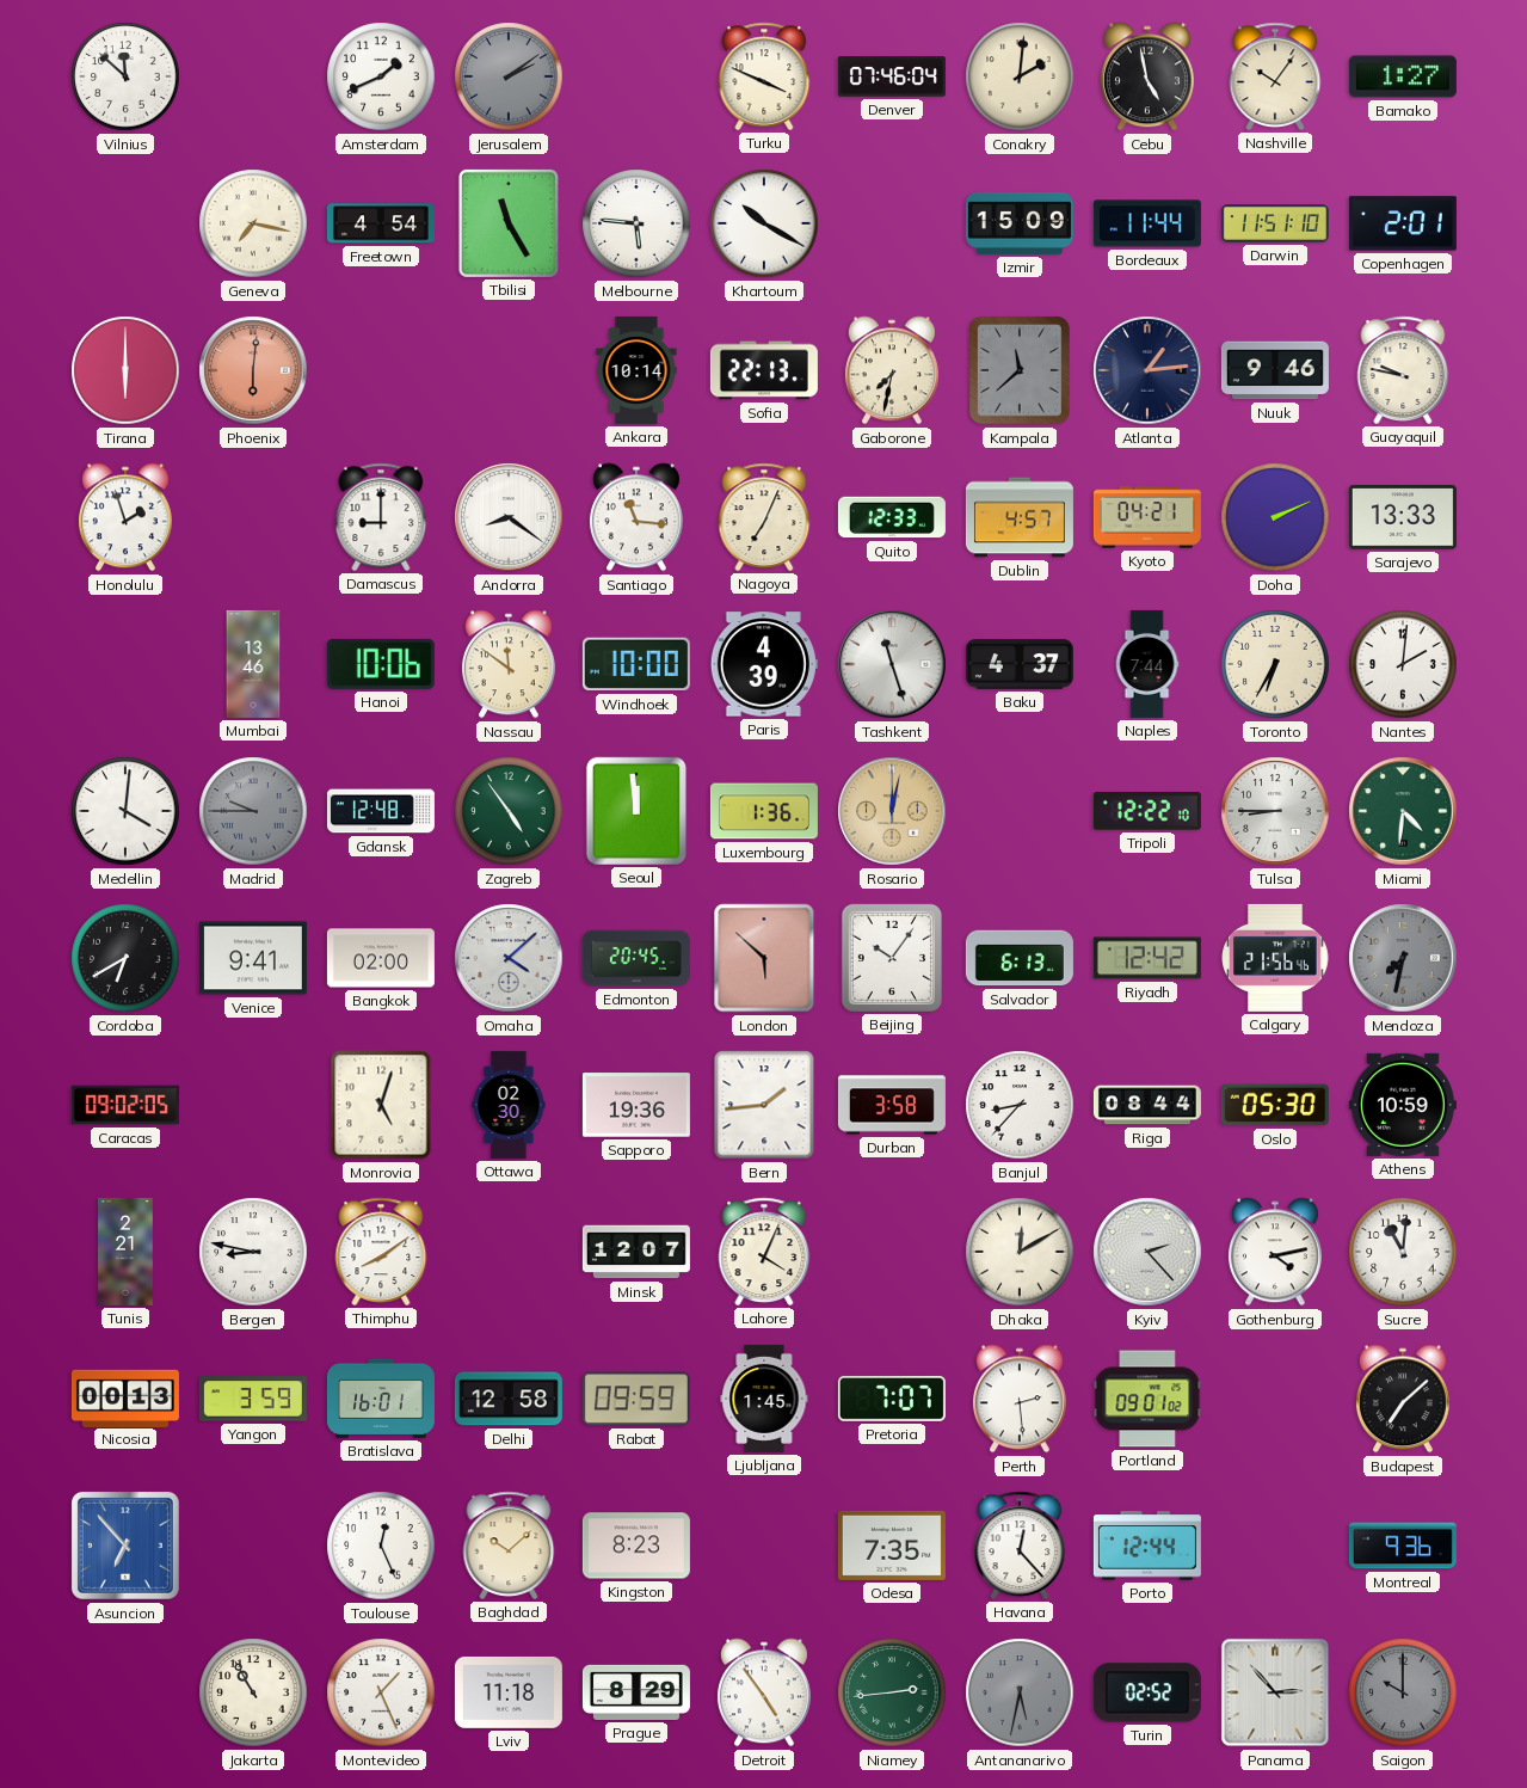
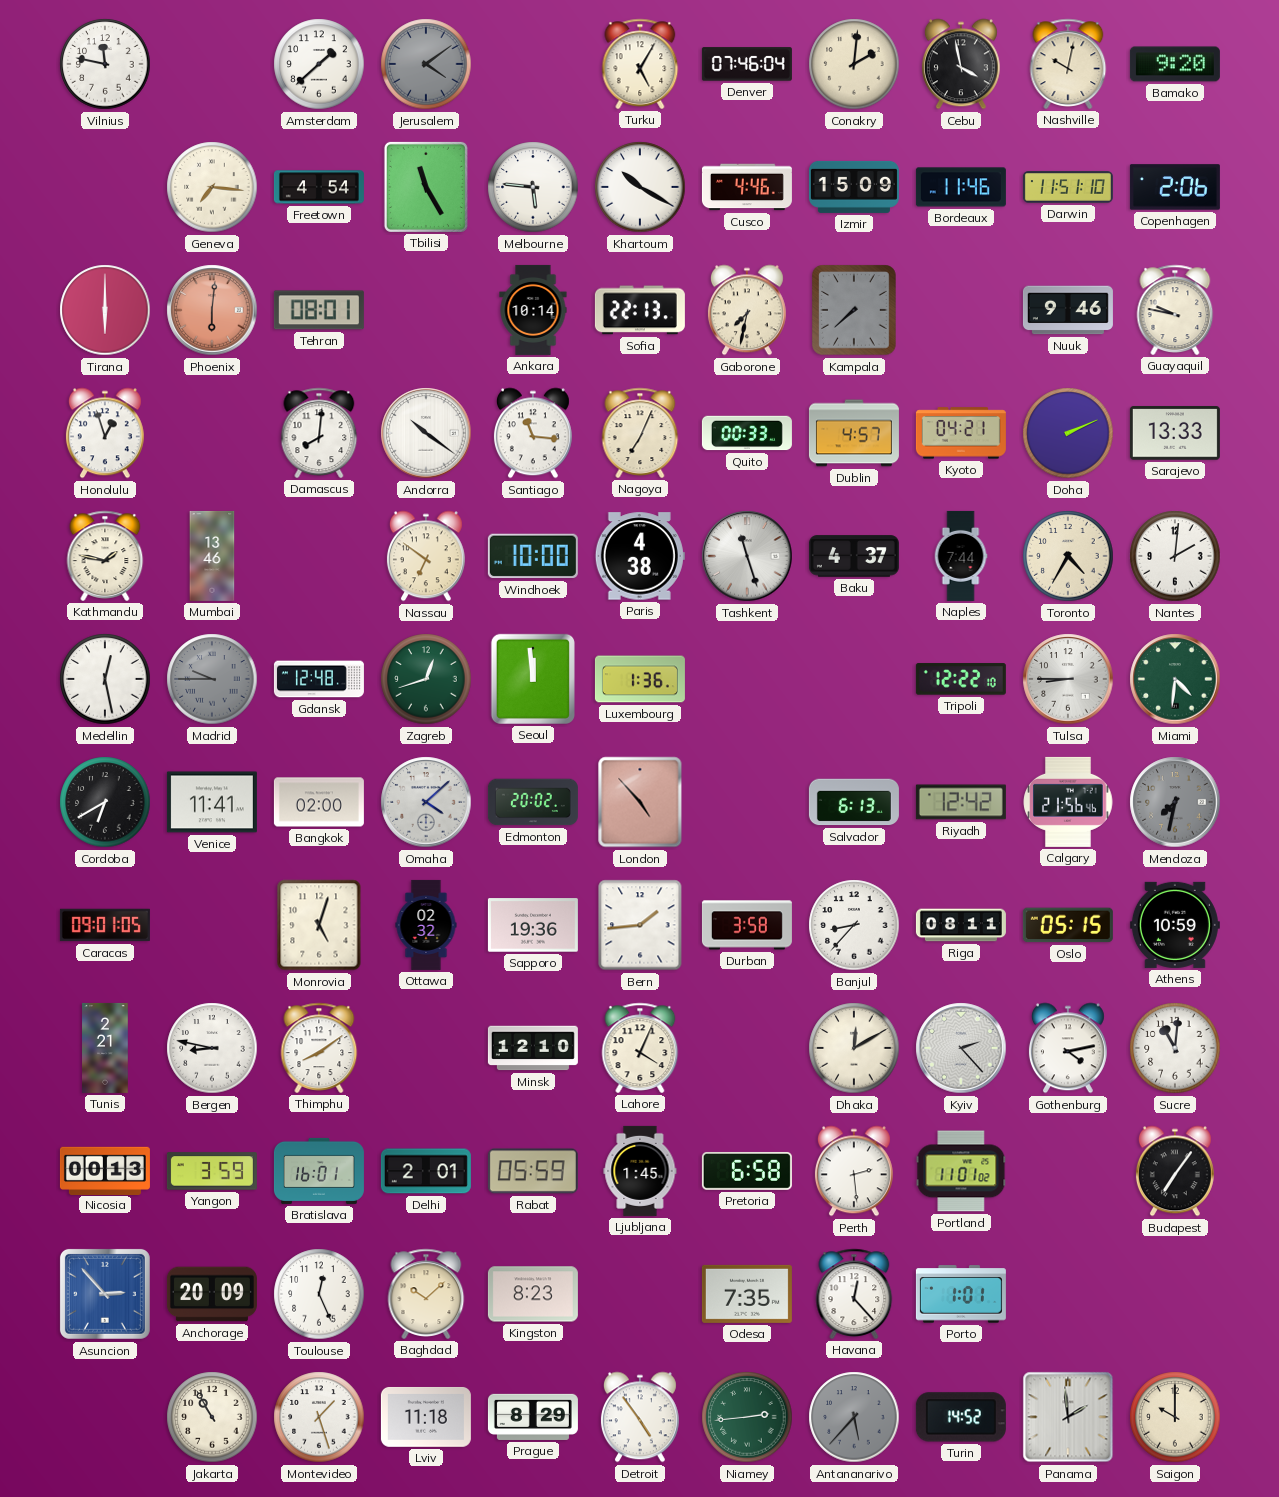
Vilnius: 11:52 -> 11:47 (105, 64)
Amsterdam: 1:41 -> 1:38 (319, 64)
Jerusalem: 2:09 -> 4:09 (426, 64)
Turku: 3:49 -> 5:05 (640, 64)
Cebu: 4:58 -> 3:58 (961, 64)
Nashville: 10:06 -> 10:02 (1068, 64)
Bamako: 1:27 -> 9:20 (1175, 64)
Geneva: 7:17 -> 7:16 (212, 187)
Cusco: none -> 4:46 (747, 187)
Bordeaux: 11:44 -> 11:46 (961, 187)
Copenhagen: 2:01 -> 2:06 (1175, 187)
Tehran: none -> 08:01 (319, 310)
Kampala: 11:38 -> 7:38 (854, 310)
Atlanta: 1:14 -> none (1147, 370)
Honolulu: 1:57 -> 12:57 (105, 433)
Damascus: 9:00 -> 8:01 (319, 433)
Andorra: 8:21 -> 10:21 (426, 433)
Quito: 12:33 -> 00:33 (747, 433)
Kathmandu: none -> 1:47 (105, 556)
Hanoi: 10:06 -> none (381, 664)
Nassau: 11:51 -> 6:51 (426, 556)
Paris: 4:39 -> 4:38 (640, 556)
Toronto: 6:35 -> 4:35 (1068, 556)
Medellin: 4:01 -> 12:28 (105, 679)
Zagreb: 4:54 -> 12:42 (426, 679)
Rosario: 12:02 -> none (892, 811)
Venice: 9:41 -> 11:41 (212, 802)
Edmonton: 20:45 -> 20:02 (533, 802)
London: 5:52 -> 4:53 (640, 802)
Beijing: 10:06 -> none (892, 958)
Caracas: 09:02 -> 09:01 (105, 925)
Ottawa: 02:30 -> 02:32 (426, 925)
Riga: 08:44 -> 08:11 (961, 925)
Oslo: 05:30 -> 05:15 (1068, 925)
Minsk: 12:07 -> 12:10 (533, 1048)
Delhi: 12:58 -> 2:01 (426, 1171)
Rabat: 09:59 -> 05:59 (533, 1171)
Pretoria: 7:07 -> 6:58 (747, 1171)
Portland: 09:01 -> 11:01 (961, 1171)
Budapest: 7:08 -> 7:06 (1175, 1171)
Asuncion: 6:53 -> 2:53 (105, 1294)
Anchorage: none -> 20:09 (212, 1294)
Porto: 12:44 -> 1:01 (961, 1294)
Montreal: 9:36 -> none (1403, 1546)
Montevideo: 1:26 -> 1:27 (319, 1417)
Antananarivo: 5:32 -> 5:37 (854, 1417)
Turin: 02:52 -> 14:52 (961, 1417)
Panama: 2:53 -> 1:59 (1068, 1417)
Saigon dial: grey -> cream (1175, 1417)
